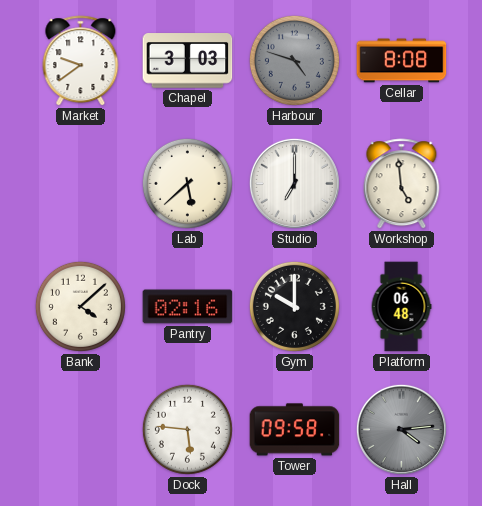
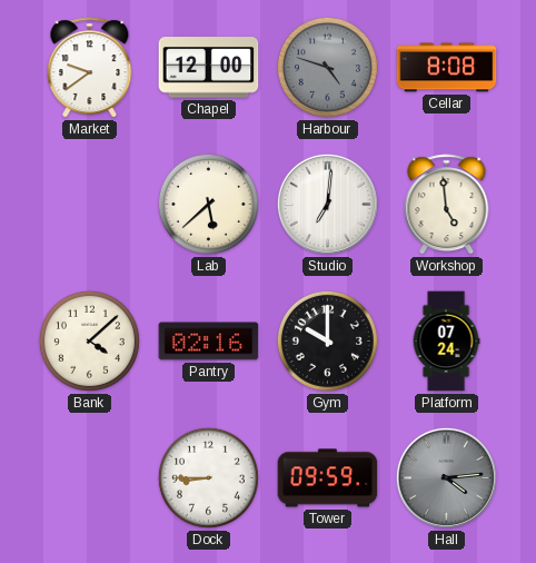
Chapel: 3:03 -> 12:00 (209, 68)
Studio: 7:00 -> 7:01 (327, 204)
Platform: 06:48 -> 07:24 (446, 342)
Dock: 5:46 -> 8:45 (208, 477)
Tower: 09:58 -> 09:59 (328, 478)
